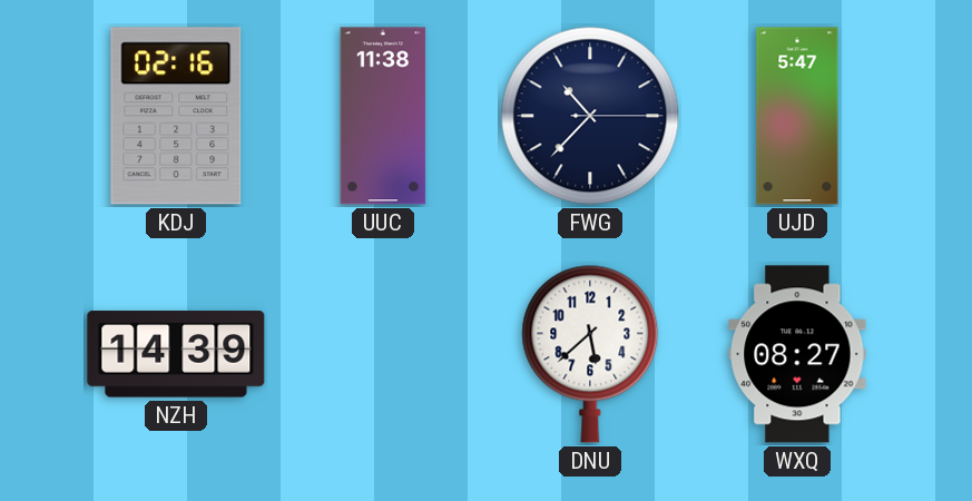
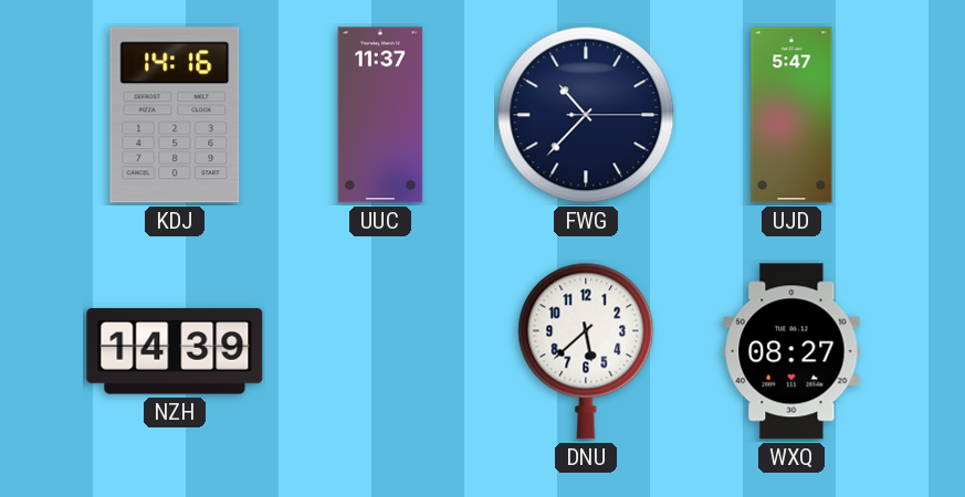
KDJ: 02:16 -> 14:16 (175, 115)
UUC: 11:38 -> 11:37 (380, 115)
